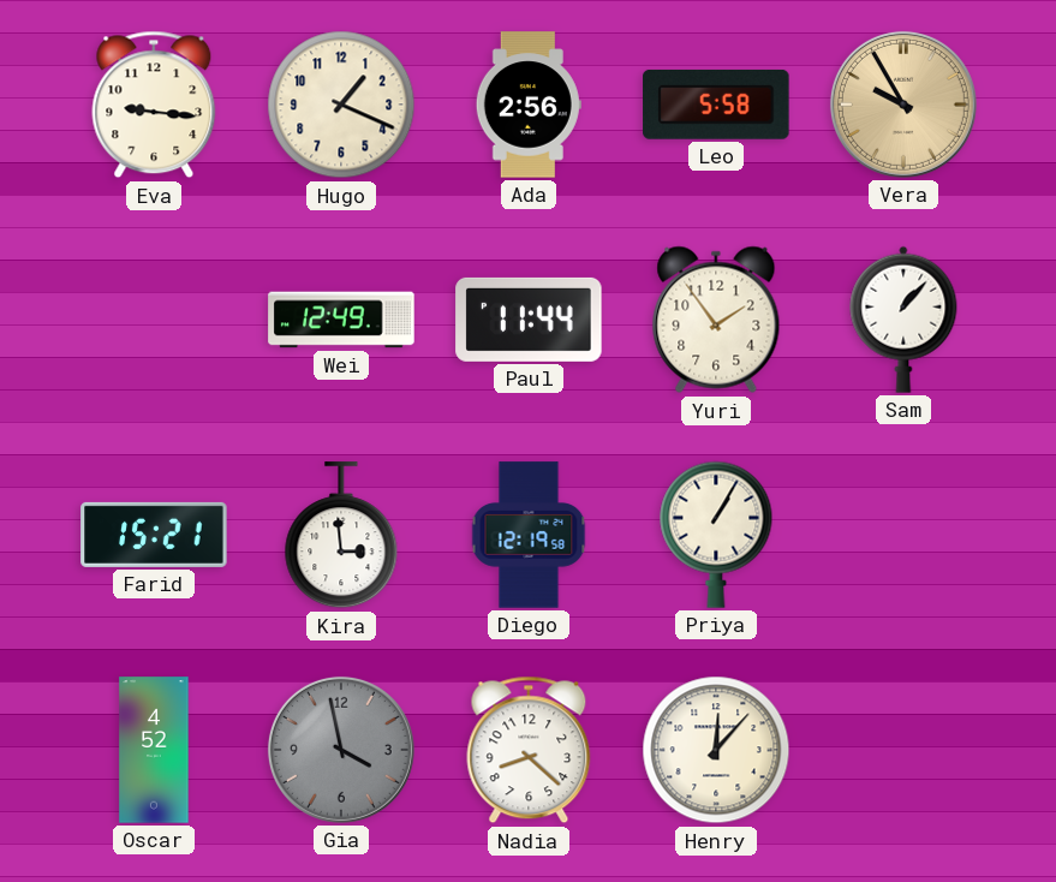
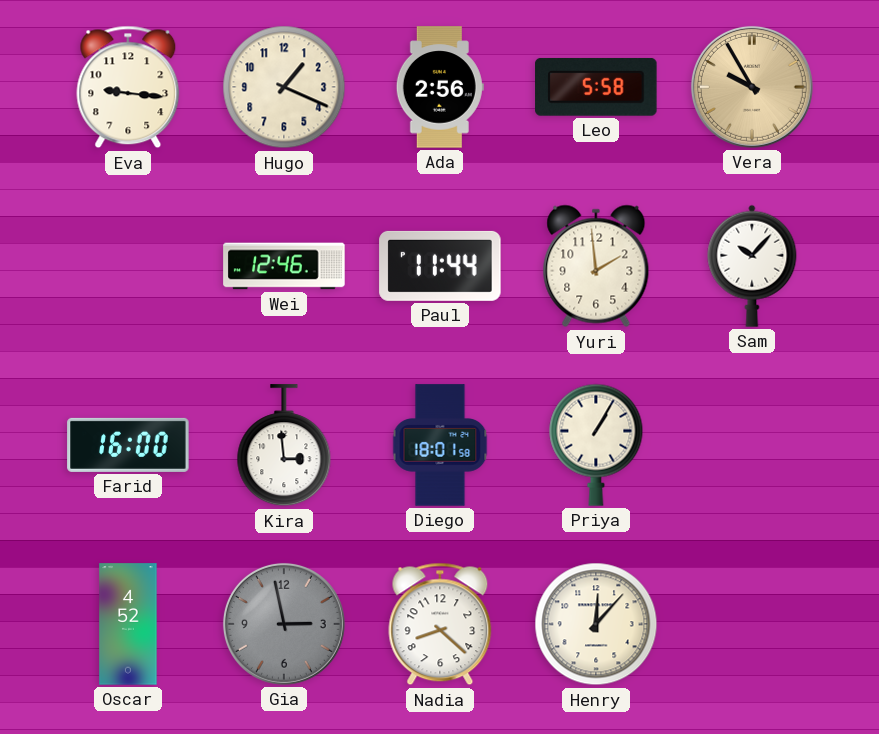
Wei: 12:49 -> 12:46 (284, 266)
Yuri: 1:54 -> 1:59 (596, 266)
Sam: 1:07 -> 10:07 (752, 266)
Farid: 15:21 -> 16:00 (128, 445)
Diego: 12:19 -> 18:01 (440, 445)
Gia: 3:58 -> 2:58 (284, 624)
